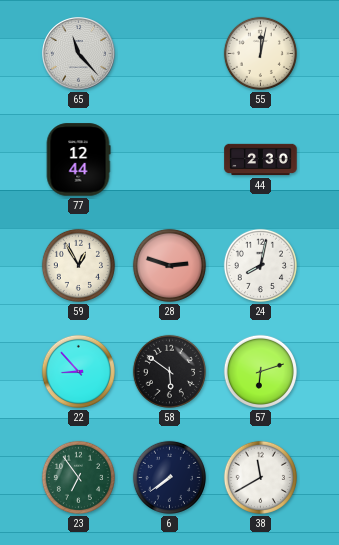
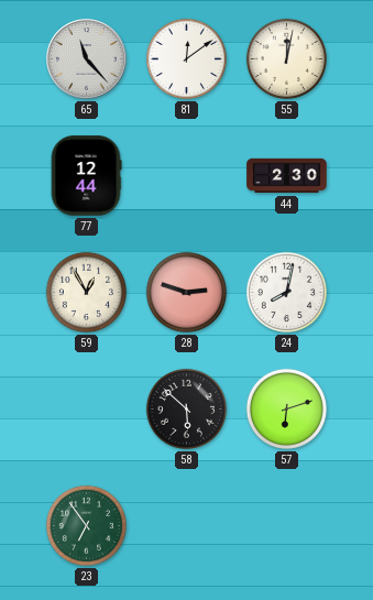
81: none -> 12:09 (186, 58)
22: 8:53 -> none (78, 371)
58: 5:51 -> 5:52 (186, 408)
6: 7:39 -> none (169, 477)
38: 11:40 -> none (260, 477)
